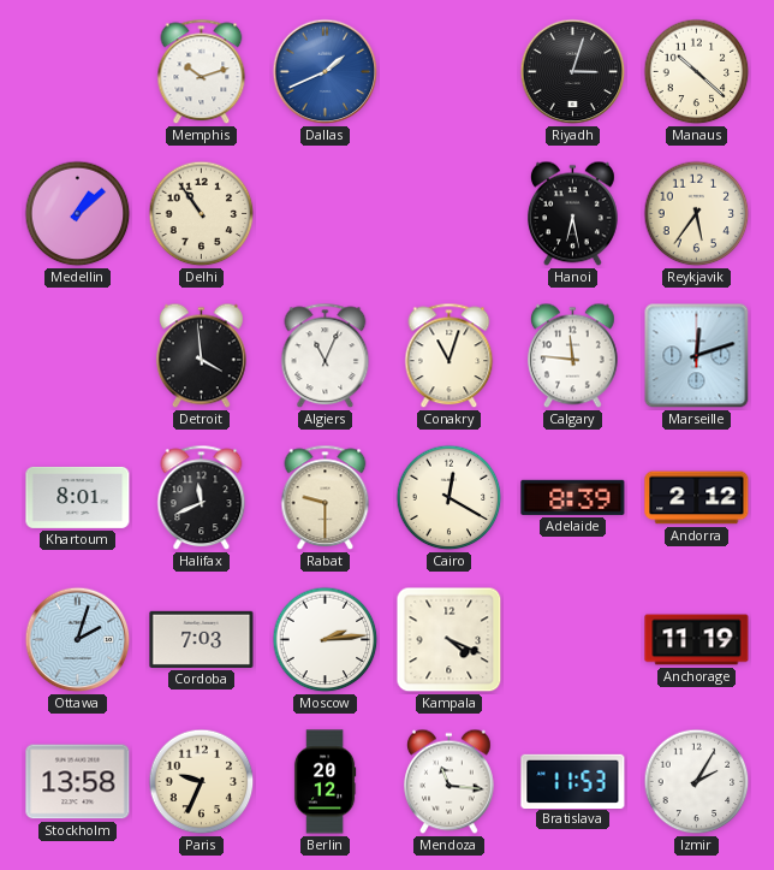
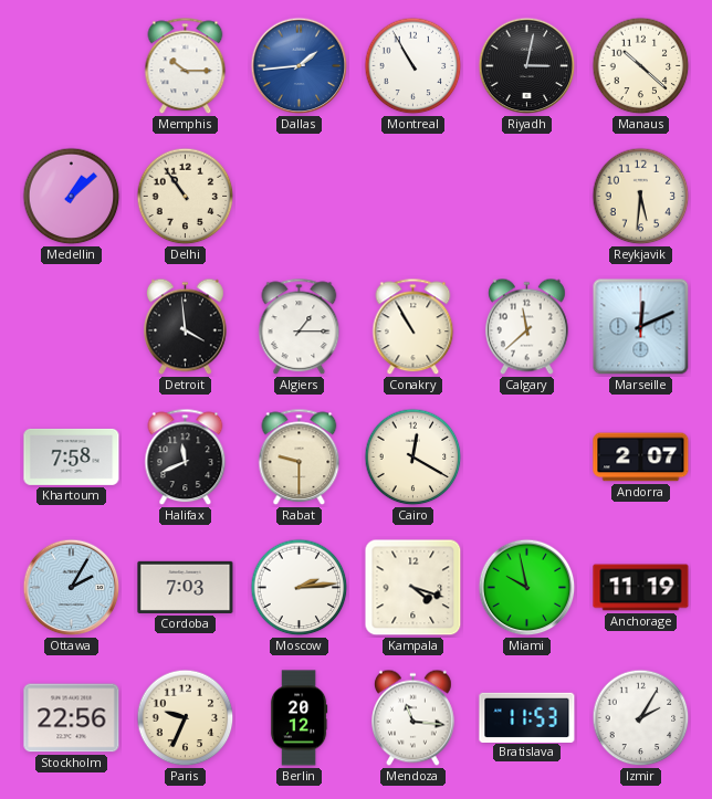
Memphis: 10:12 -> 10:15 (186, 66)
Dallas: 1:41 -> 1:44 (300, 66)
Montreal: none -> 10:55 (413, 66)
Riyadh: 3:03 -> 3:02 (527, 66)
Hanoi: 6:28 -> none (573, 214)
Reykjavik: 5:36 -> 5:31 (641, 197)
Algiers: 11:04 -> 1:15 (300, 327)
Conakry: 11:03 -> 10:55 (413, 327)
Calgary: 11:46 -> 11:38 (527, 327)
Marseille: 12:12 -> 12:11 (641, 327)
Khartoum: 8:01 -> 7:58 (72, 456)
Adelaide: 8:39 -> none (573, 497)
Andorra: 2:12 -> 2:07 (641, 458)
Ottawa: 2:03 -> 2:05 (72, 588)
Kampala: 4:19 -> 4:18 (413, 588)
Miami: none -> 9:58 (527, 588)
Stockholm: 13:58 -> 22:56 (72, 718)
